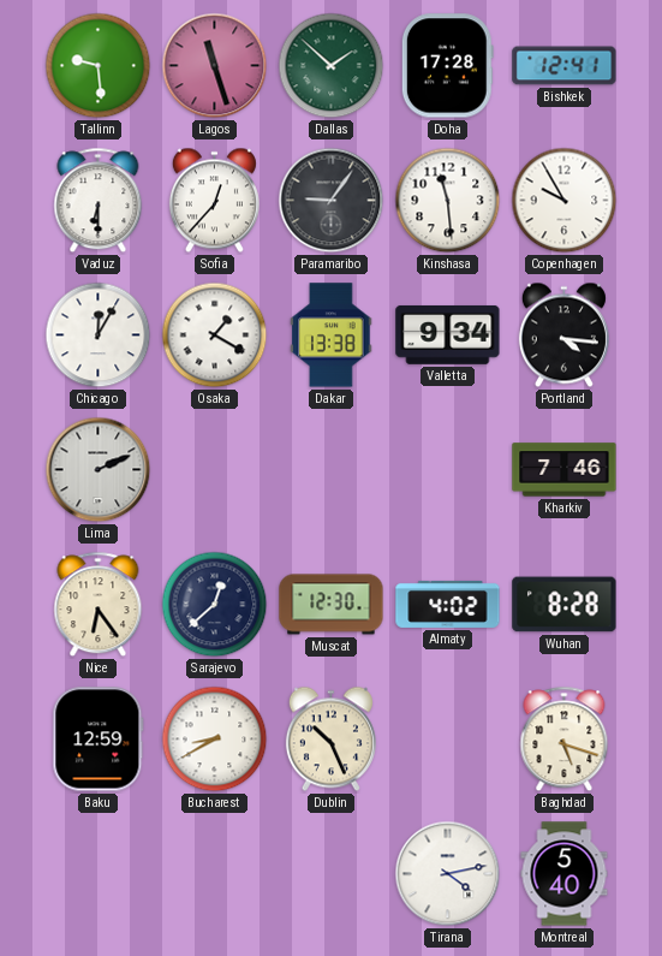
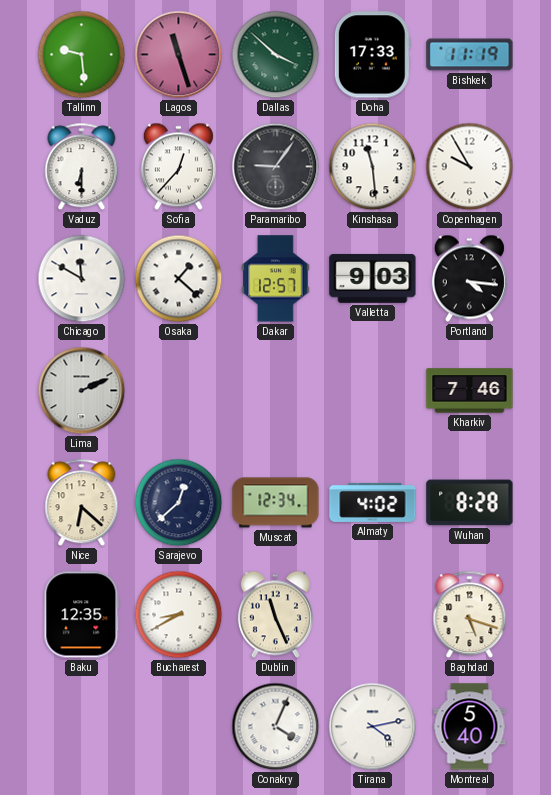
Dallas: 1:52 -> 3:52 (276, 55)
Doha: 17:28 -> 17:33 (372, 55)
Bishkek: 12:41 -> 11:19 (470, 55)
Chicago: 12:05 -> 11:50 (82, 279)
Osaka: 1:20 -> 1:22 (179, 279)
Dakar: 13:38 -> 12:57 (276, 279)
Valletta: 9:34 -> 9:03 (373, 278)
Nice: 6:24 -> 6:22 (82, 503)
Muscat: 12:30 -> 12:34 (276, 503)
Baku: 12:59 -> 12:35 (82, 615)
Dublin: 10:26 -> 11:26 (275, 615)
Conakry: none -> 4:04 (276, 727)
